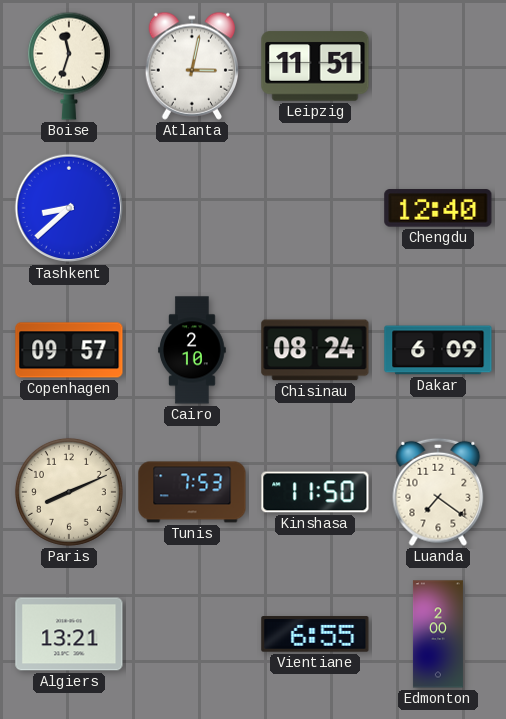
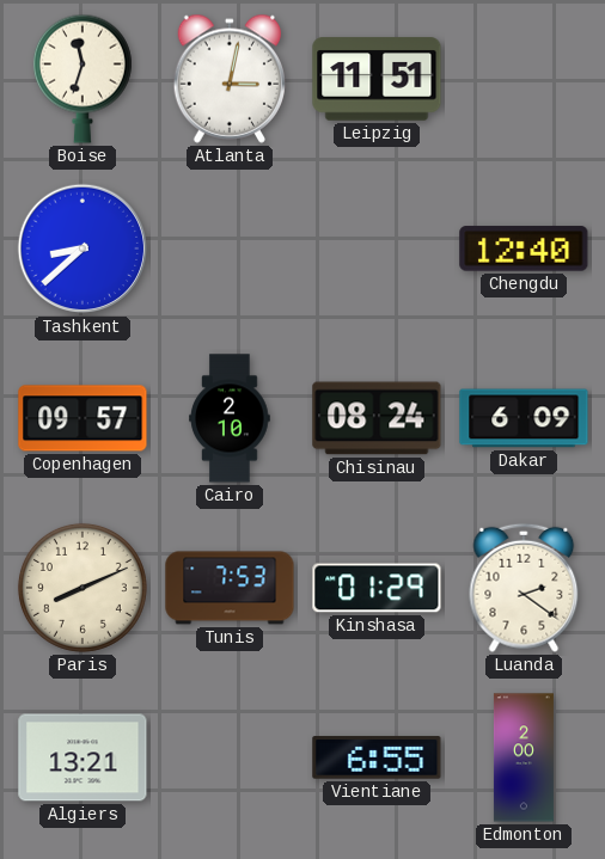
Kinshasa: 11:50 -> 01:29 (377, 588)
Luanda: 7:21 -> 2:21 (524, 588)
